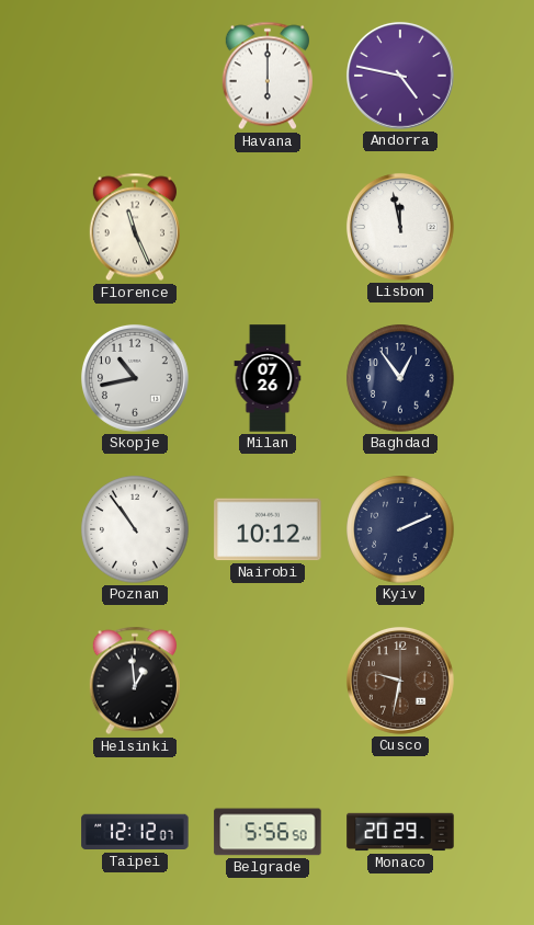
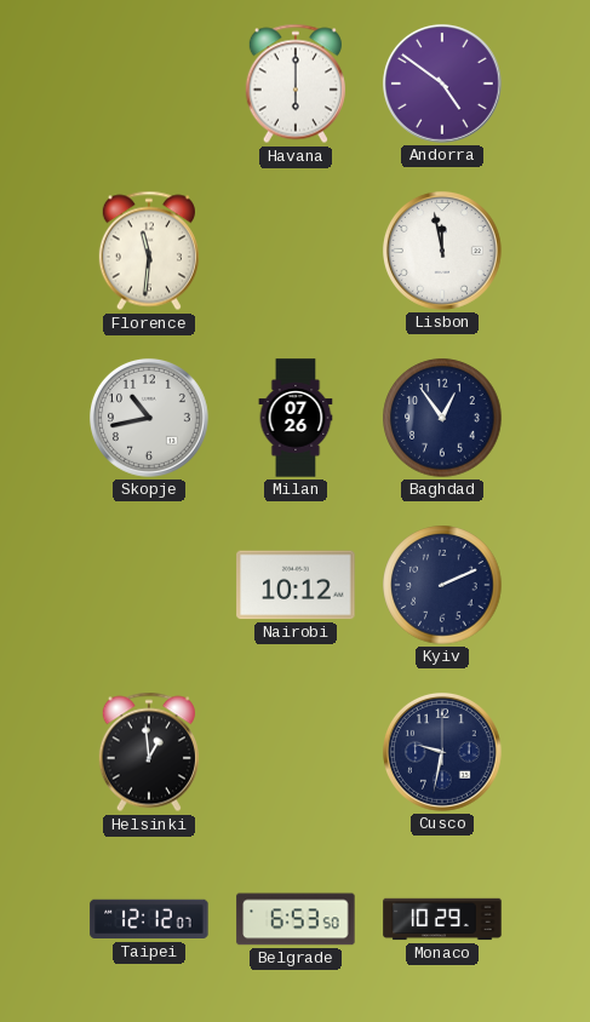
Andorra: 4:47 -> 4:51 (442, 84)
Florence: 11:26 -> 11:31 (149, 251)
Poznan: 10:54 -> none (135, 529)
Cusco dial: brown -> navy (442, 752)
Belgrade: 5:56 -> 6:53 (296, 919)
Monaco: 20:29 -> 10:29 (442, 919)
